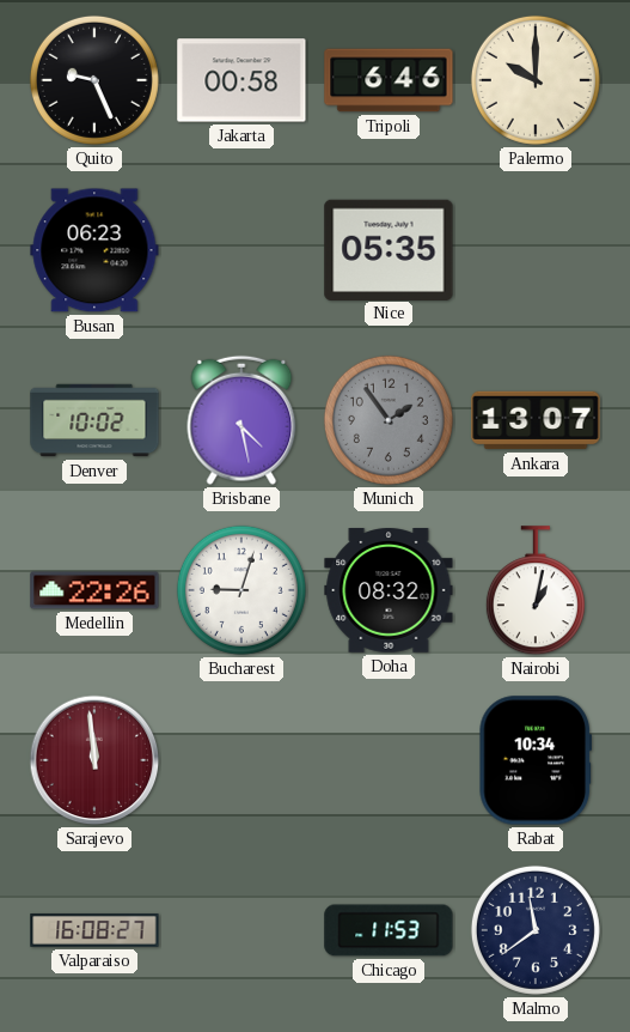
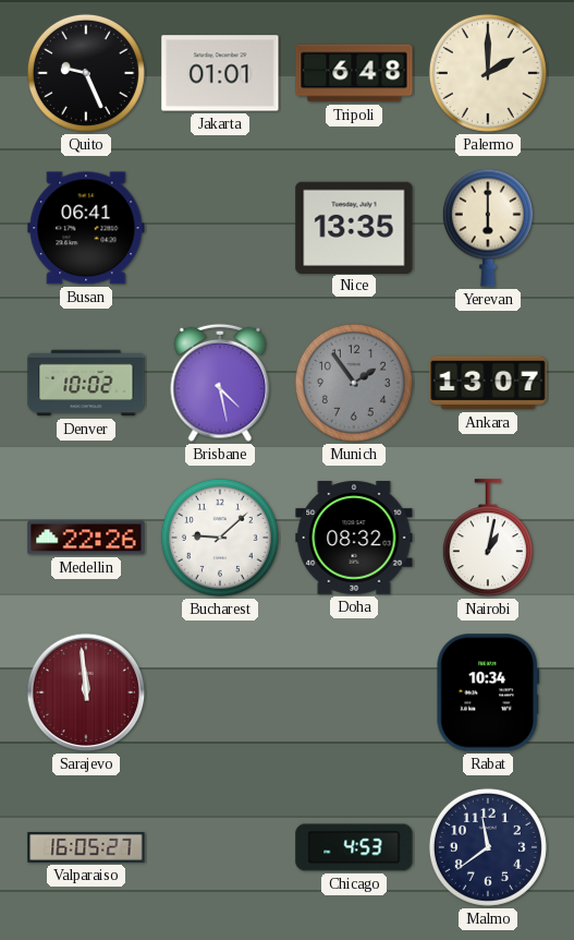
Jakarta: 00:58 -> 01:01 (220, 73)
Tripoli: 6:46 -> 6:48 (354, 73)
Palermo: 10:00 -> 2:00 (488, 73)
Busan: 06:23 -> 06:41 (86, 228)
Nice: 05:35 -> 13:35 (354, 227)
Yerevan: none -> 6:00 (488, 228)
Bucharest: 9:03 -> 9:08 (220, 538)
Valparaiso: 16:08 -> 16:05 (86, 847)
Chicago: 11:53 -> 4:53 (354, 847)
